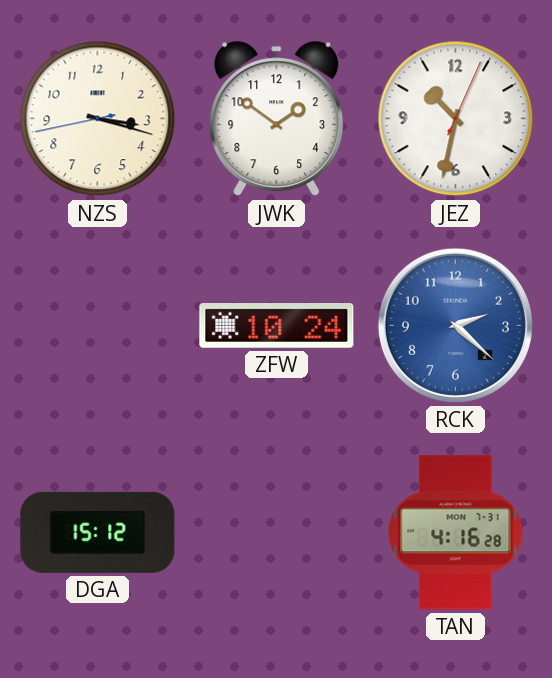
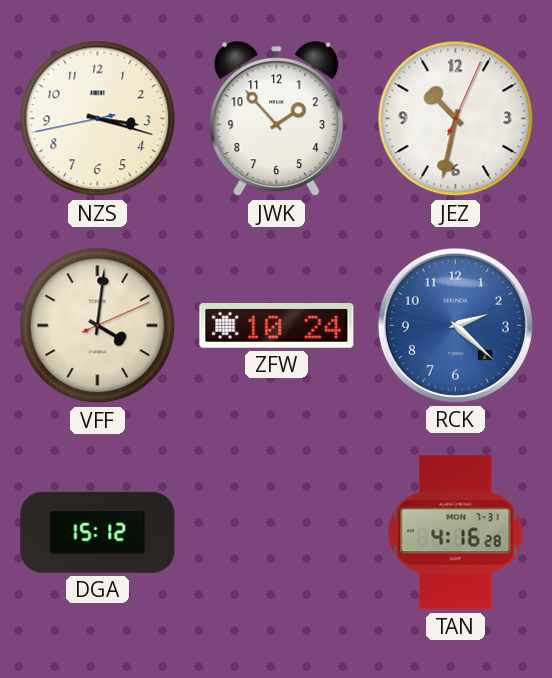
JWK: 1:51 -> 1:53 (277, 119)
VFF: none -> 4:01 (98, 326)
